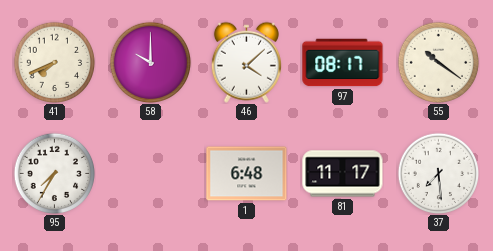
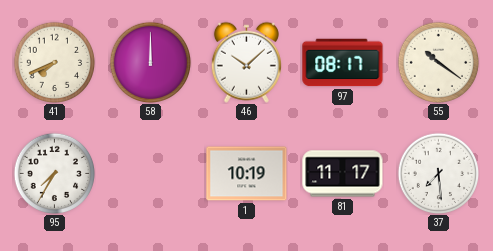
58: 10:00 -> 12:00 (150, 62)
46: 4:08 -> 10:08 (246, 62)
1: 6:48 -> 10:19 (247, 174)
